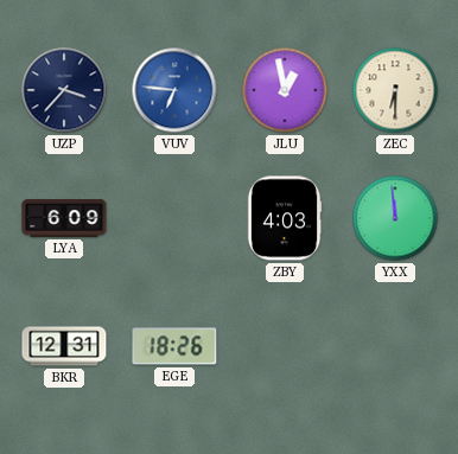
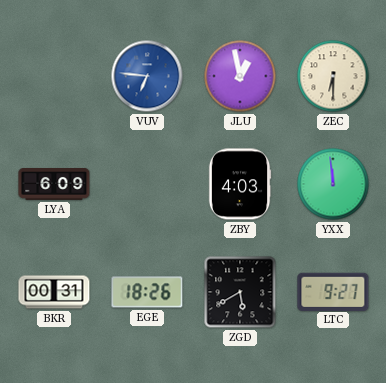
UZP: 3:37 -> none (64, 90)
BKR: 12:31 -> 00:31 (54, 292)
ZGD: none -> 5:40 (240, 292)
LTC: none -> 9:27 (333, 291)
